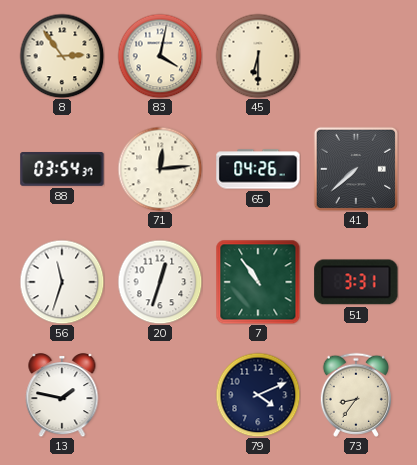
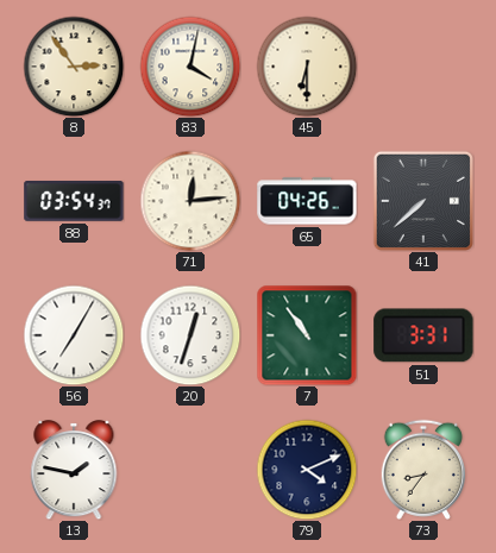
56: 11:33 -> 7:05 (74, 335)
